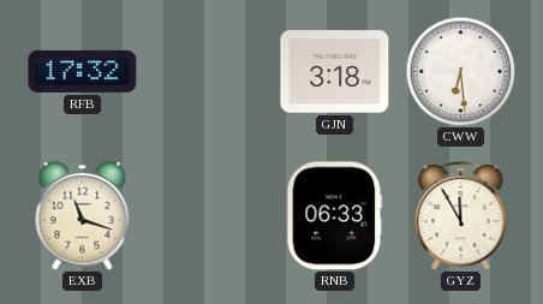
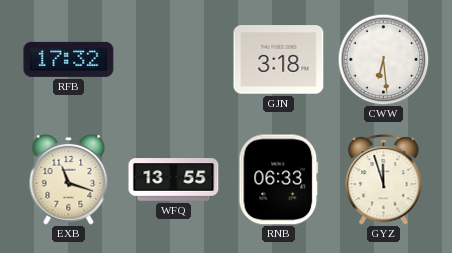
WFQ: none -> 13:55 (174, 180)
GYZ: 11:55 -> 11:57 (384, 180)
